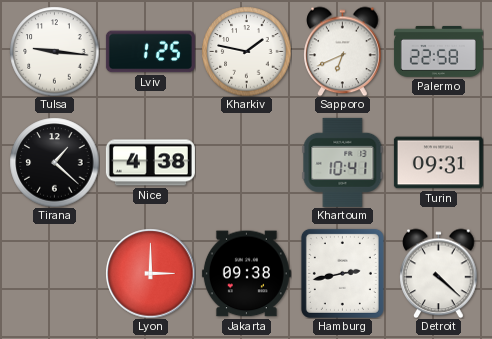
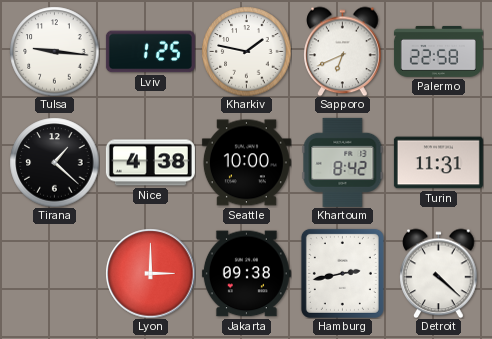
Seattle: none -> 10:00 (246, 163)
Khartoum: 10:41 -> 8:42 (343, 162)
Turin: 09:31 -> 11:31 (438, 163)
